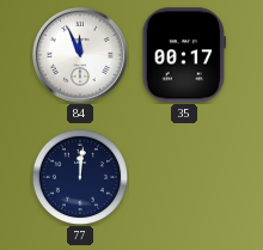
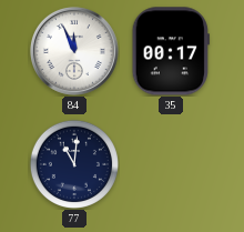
77: 12:01 -> 11:01 (74, 164)
